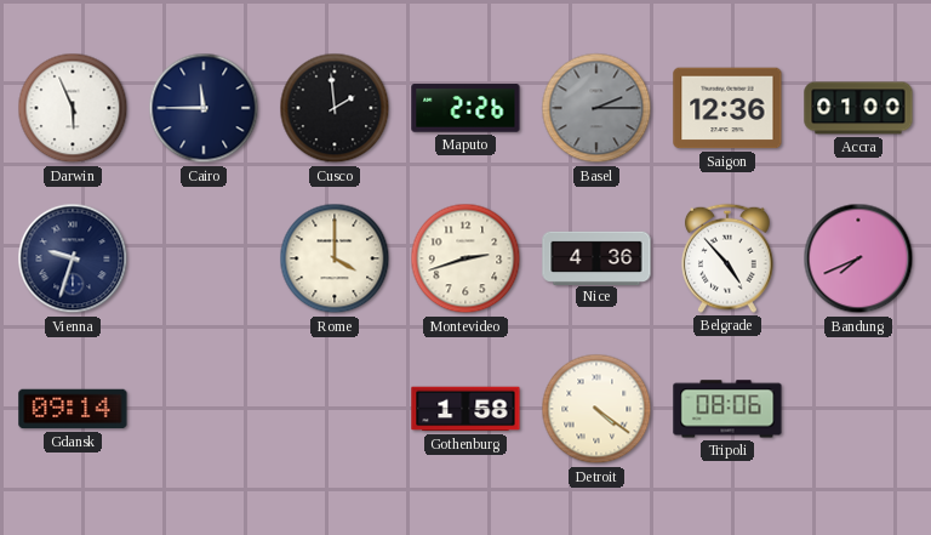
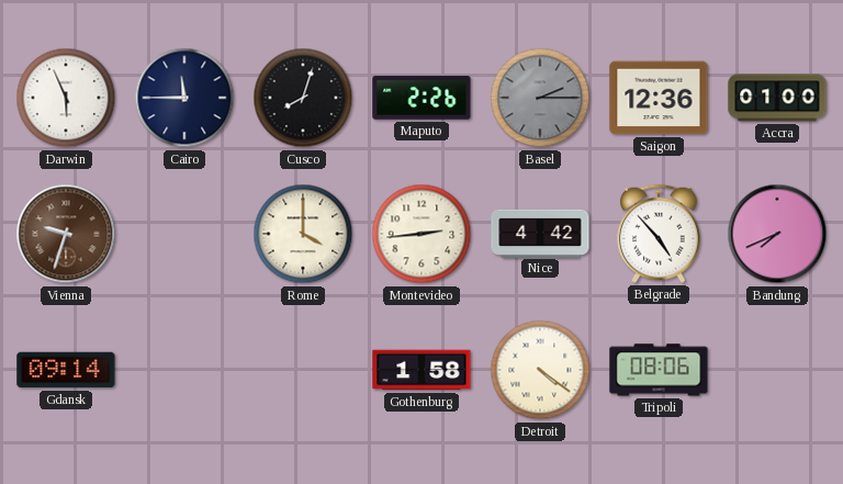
Cusco: 1:59 -> 8:03 (303, 98)
Vienna dial: navy -> brown (66, 234)
Montevideo: 2:42 -> 2:44 (421, 234)
Nice: 4:36 -> 4:42 (540, 233)
